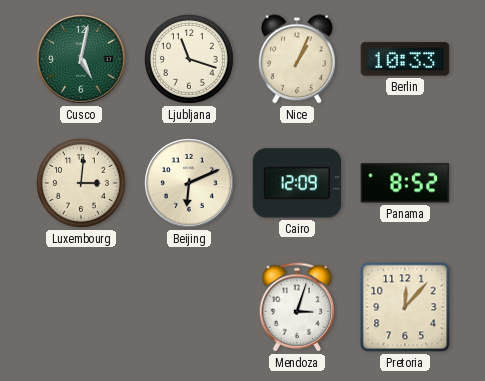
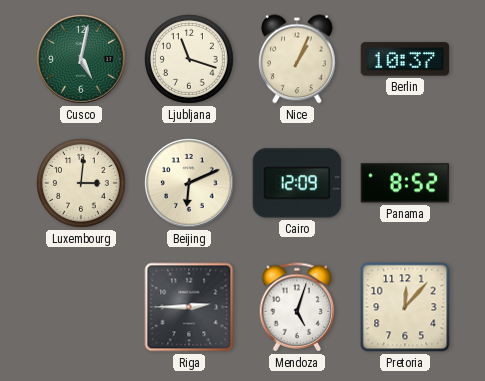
Berlin: 10:33 -> 10:37 (405, 59)
Riga: none -> 2:45 (189, 307)
Mendoza: 3:03 -> 5:03 (297, 307)
